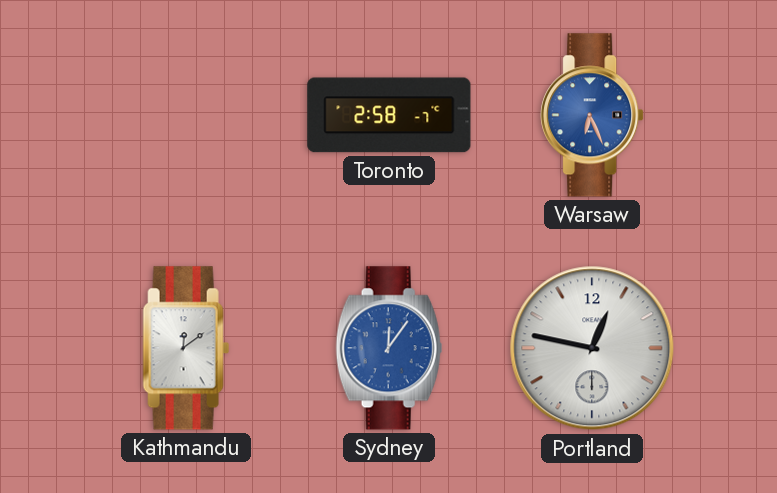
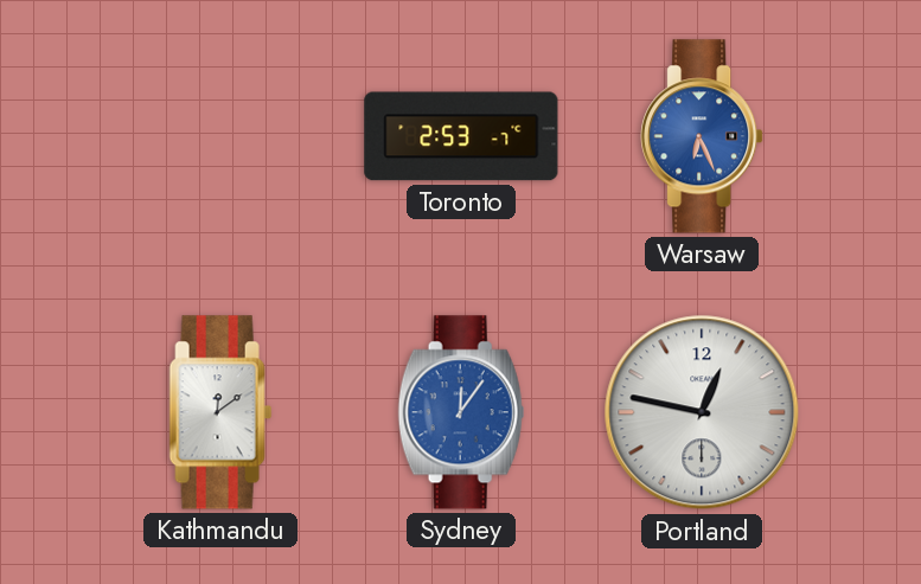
Toronto: 2:58 -> 2:53 (461, 136)
